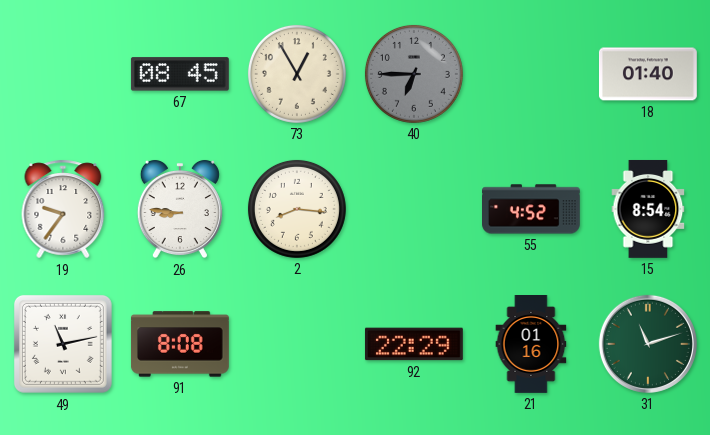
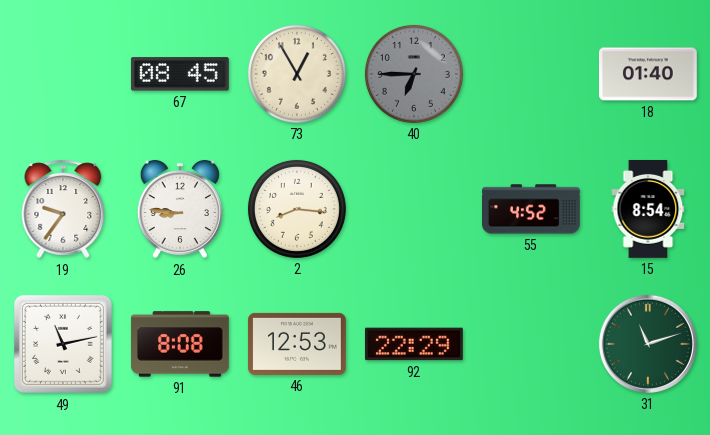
46: none -> 12:53 (297, 344)
21: 01:16 -> none (531, 345)
